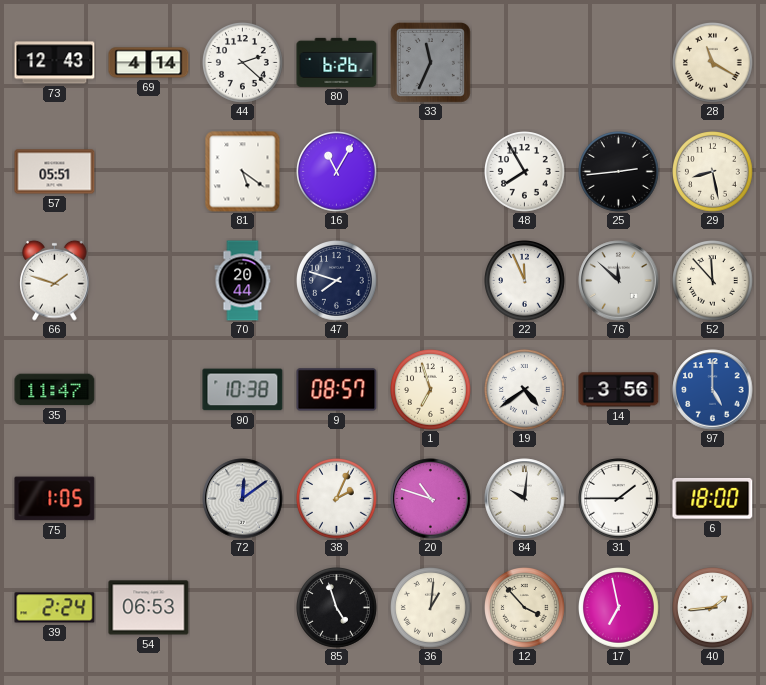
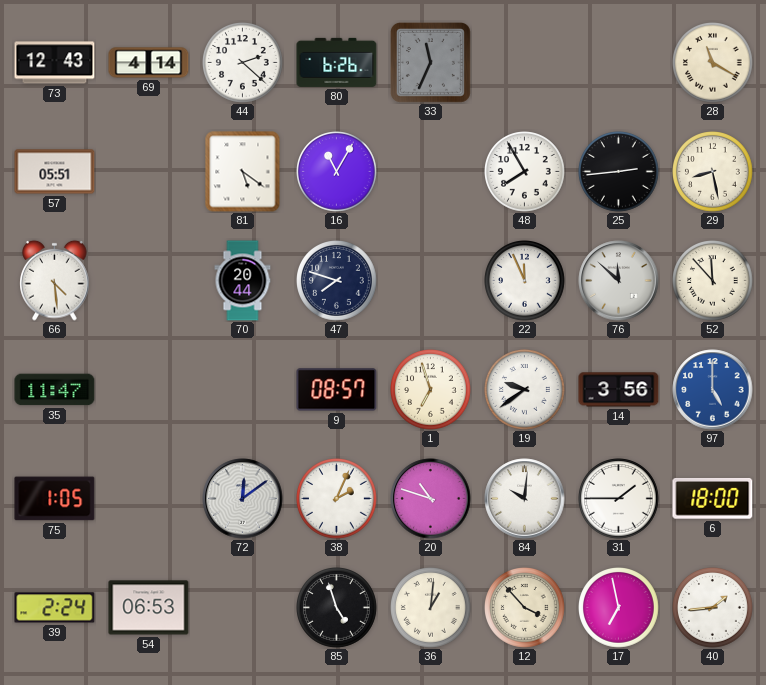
66: 1:48 -> 4:29 (55, 280)
90: 10:38 -> none (243, 390)
19: 4:39 -> 9:39 (525, 390)
